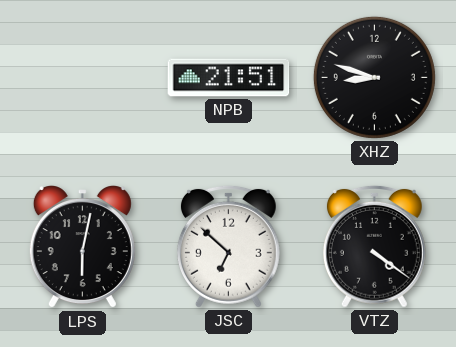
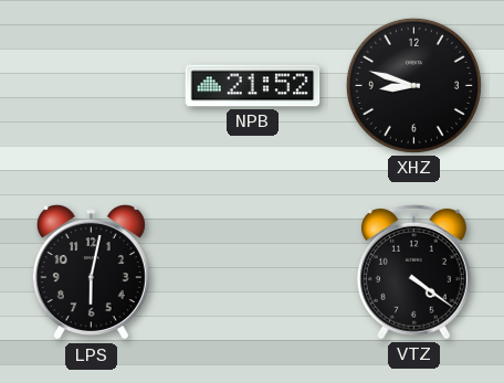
NPB: 21:51 -> 21:52 (253, 86)
JSC: 6:52 -> none (228, 246)
